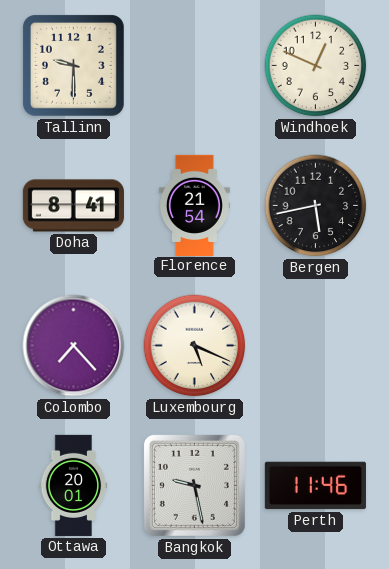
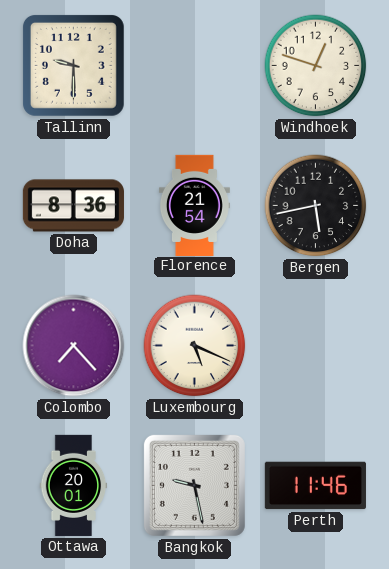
Windhoek: 12:49 -> 12:48 (316, 66)
Doha: 8:41 -> 8:36 (73, 206)
